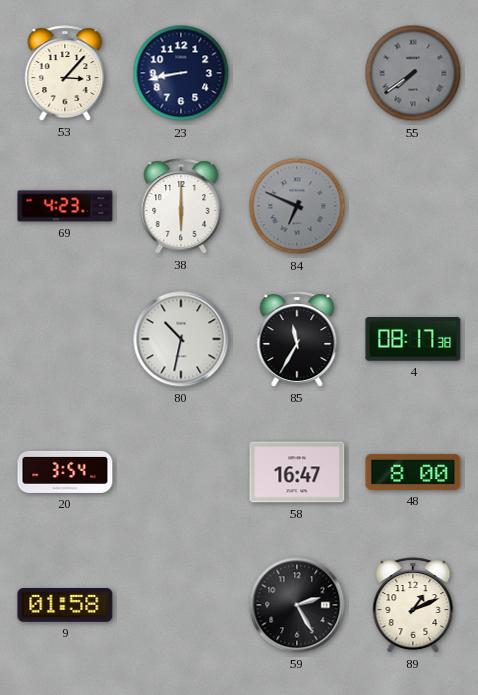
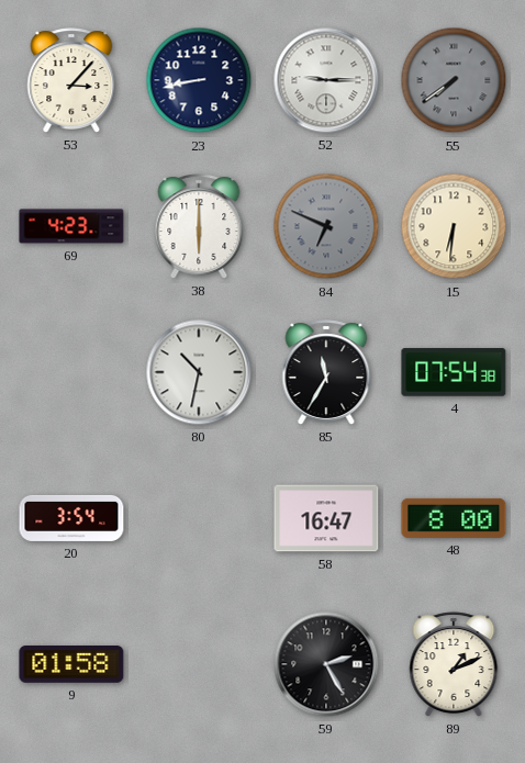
52: none -> 9:15 (326, 80)
15: none -> 6:31 (454, 226)
4: 08:17 -> 07:54 (454, 372)
